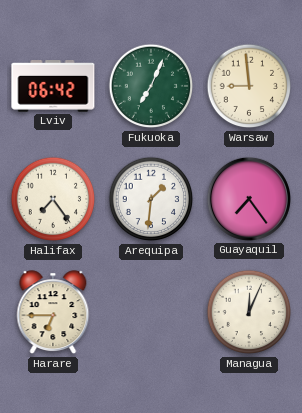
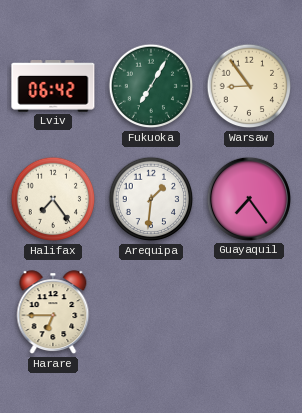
Fukuoka: 7:04 -> 7:05 (151, 86)
Warsaw: 8:59 -> 8:54 (249, 86)
Managua: 12:04 -> none (249, 312)
